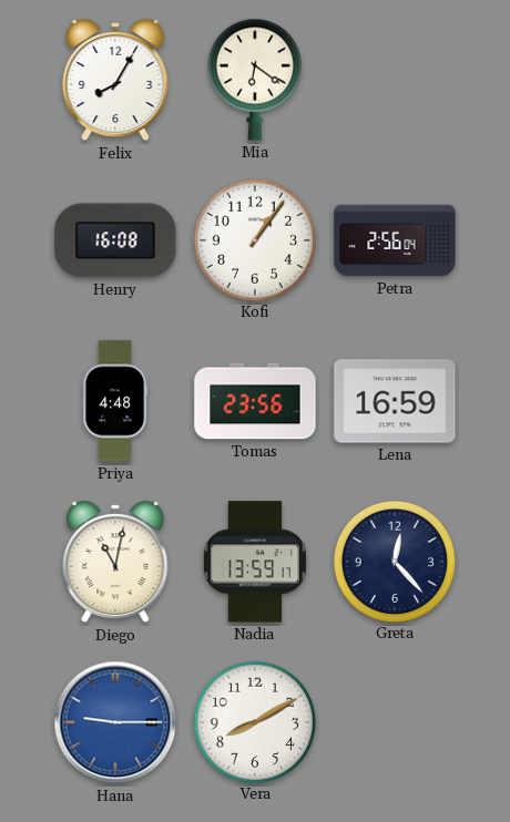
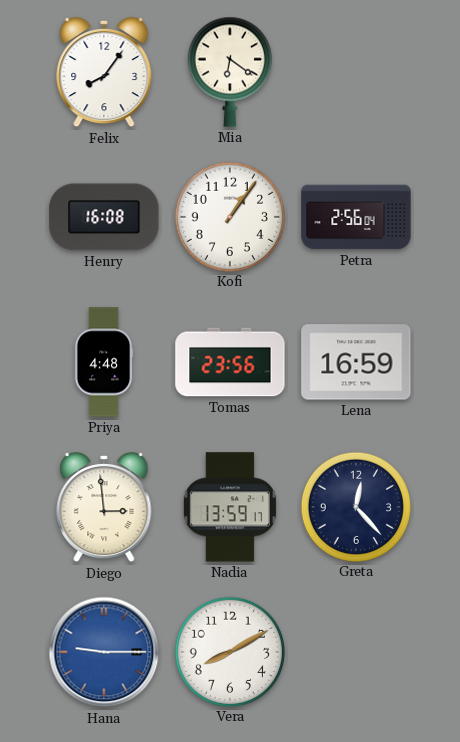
Felix: 8:05 -> 8:06 (104, 72)
Diego: 11:02 -> 2:59 (104, 507)
